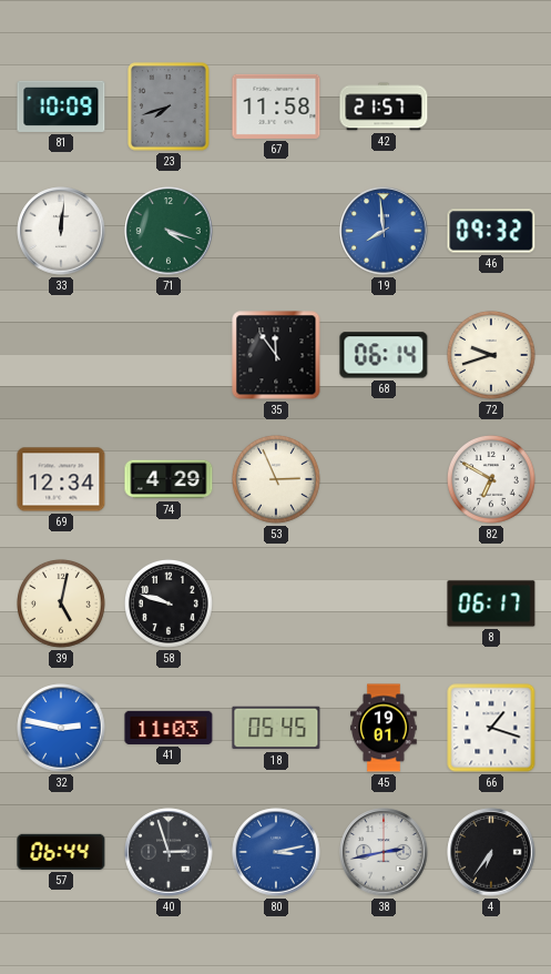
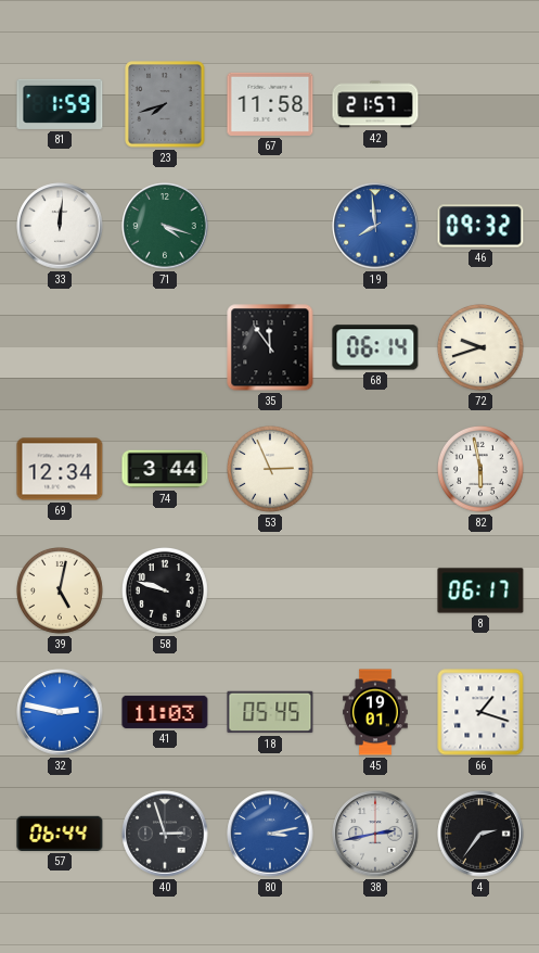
81: 10:09 -> 1:59 (60, 104)
74: 4:29 -> 3:44 (165, 469)
82: 6:50 -> 5:58 (482, 470)
4: 6:36 -> 2:36 (480, 834)
